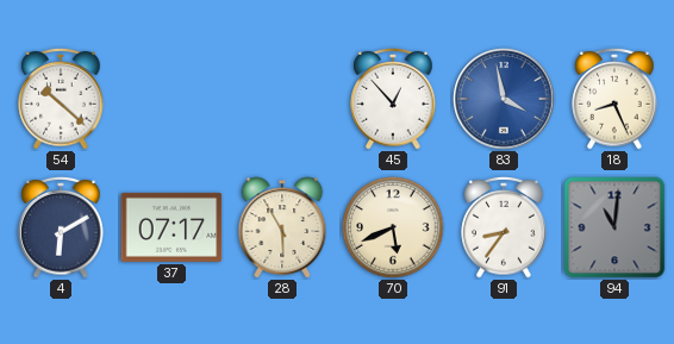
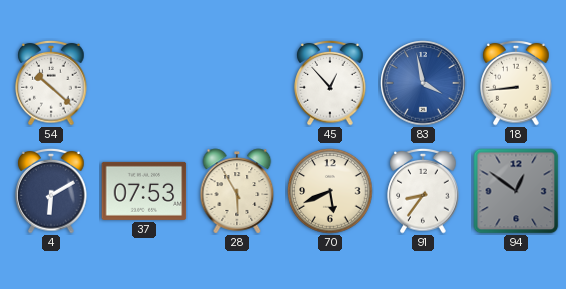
18: 8:26 -> 8:44 (516, 84)
37: 07:17 -> 07:53 (144, 191)
94: 11:01 -> 12:51 (516, 191)
